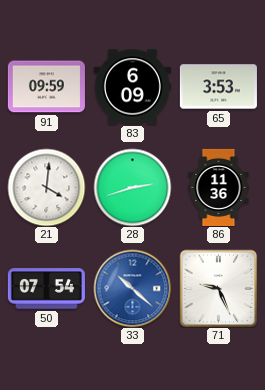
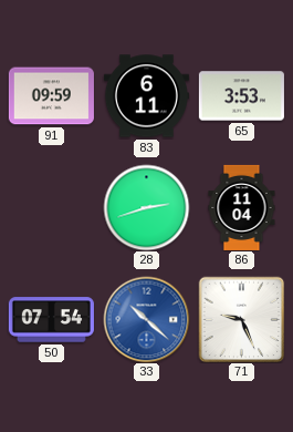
83: 6:09 -> 6:11 (146, 96)
21: 4:01 -> none (46, 187)
86: 11:36 -> 11:04 (242, 207)
